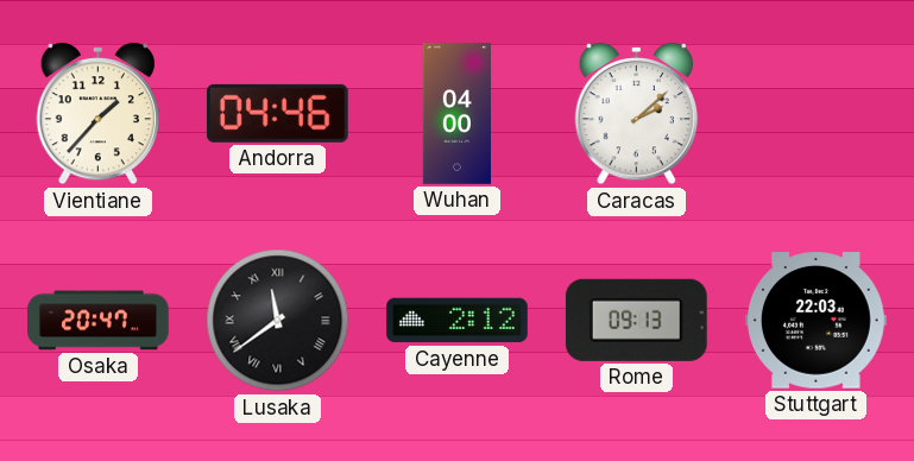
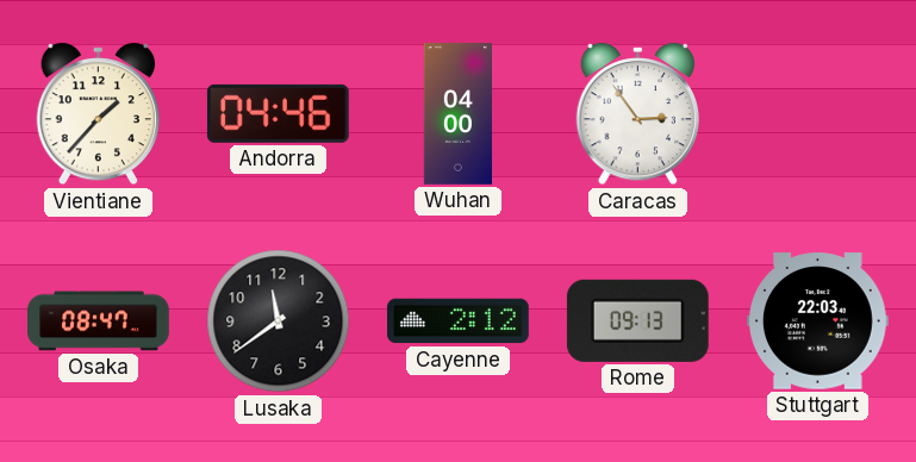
Caracas: 2:08 -> 2:54 (638, 114)
Osaka: 20:47 -> 08:47 (99, 321)
Lusaka numerals: Roman -> Arabic (279, 321)
